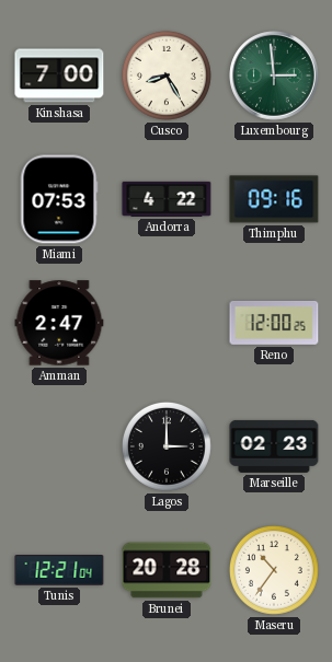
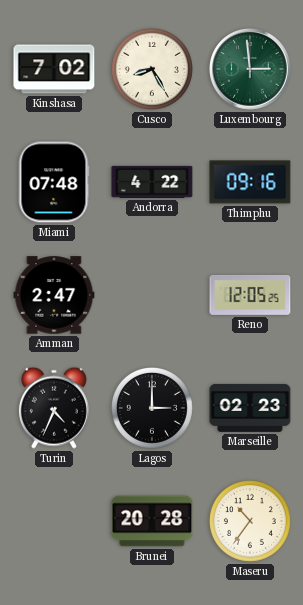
Kinshasa: 7:00 -> 7:02 (54, 69)
Miami: 07:53 -> 07:48 (54, 182)
Reno: 12:00 -> 12:05 (250, 295)
Turin: none -> 4:34 (54, 408)
Tunis: 12:21 -> none (59, 571)
